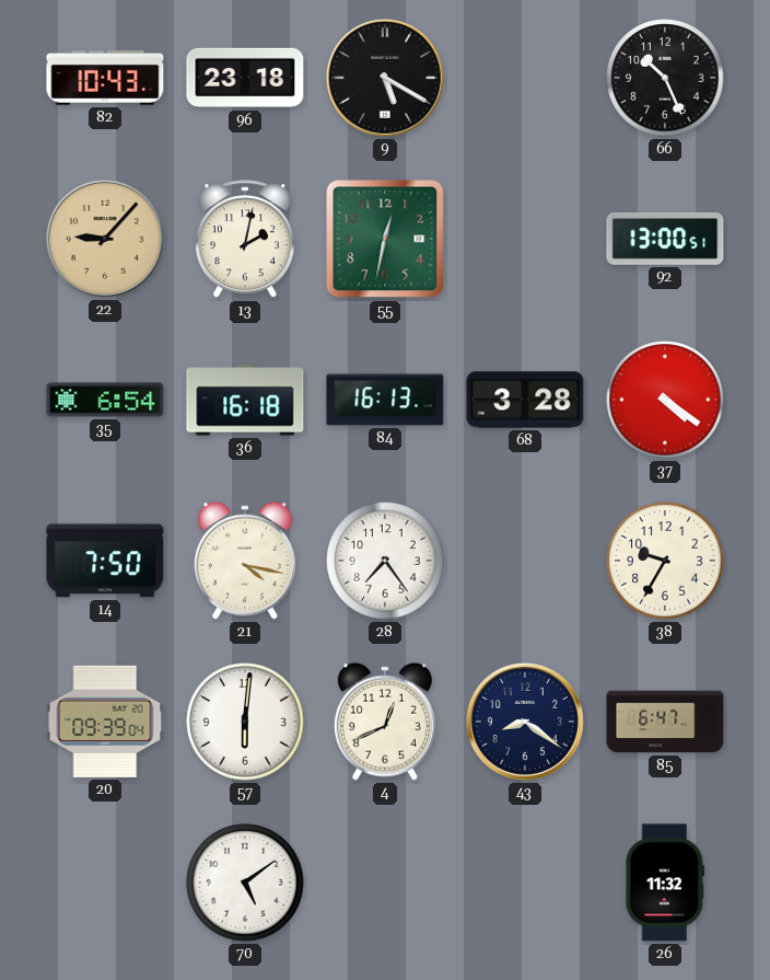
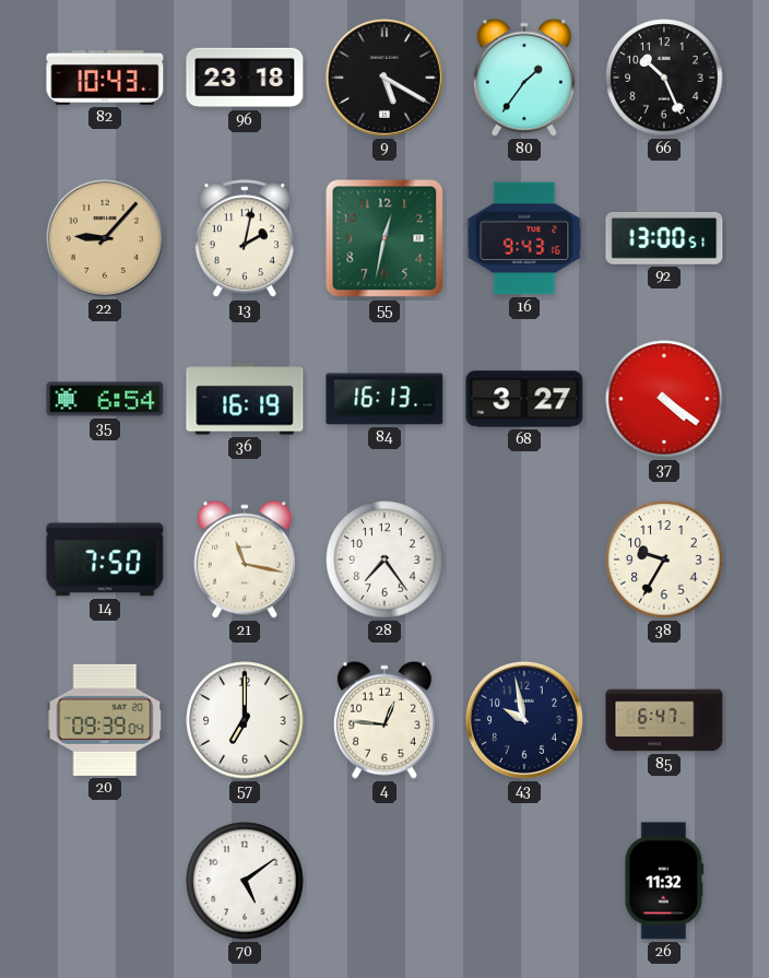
80: none -> 1:36 (524, 78)
16: none -> 9:43 (524, 238)
36: 16:18 -> 16:19 (245, 399)
68: 3:28 -> 3:27 (524, 399)
21: 4:17 -> 11:17 (245, 559)
57: 6:01 -> 7:00 (245, 720)
4: 12:41 -> 12:46 (384, 720)
43: 8:21 -> 9:58 (524, 720)
